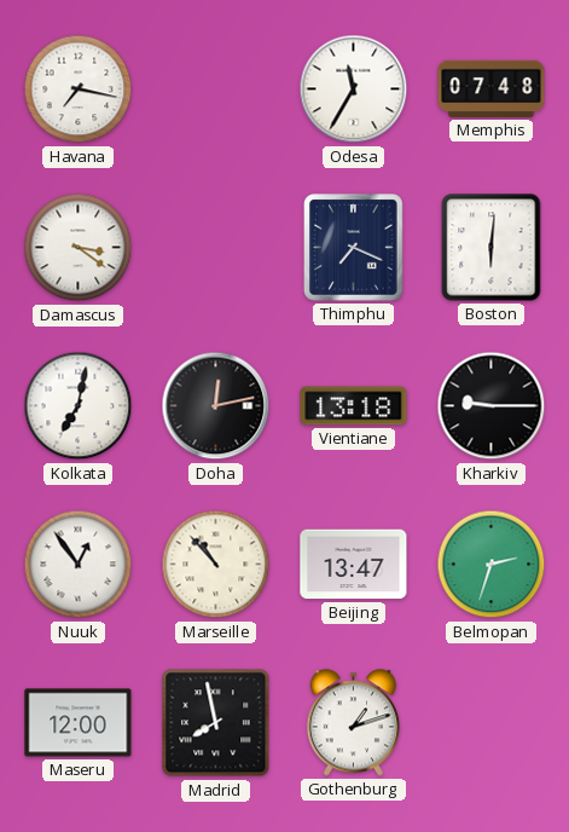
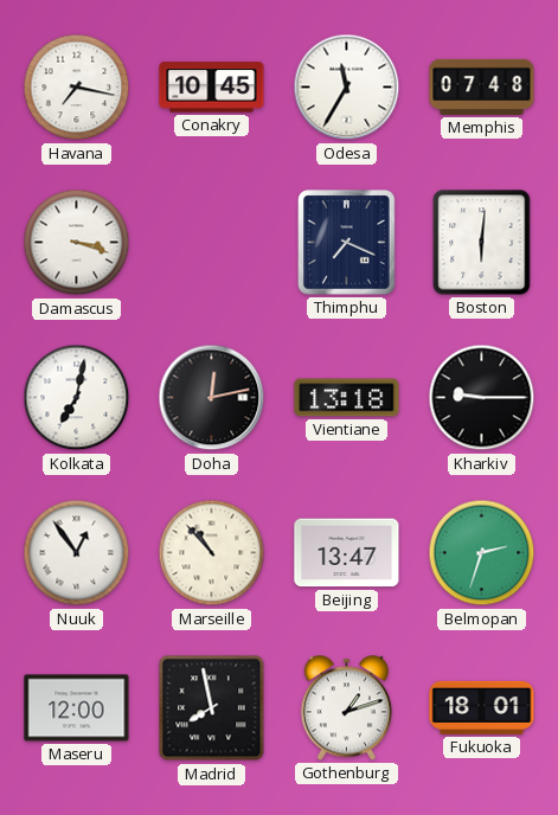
Conakry: none -> 10:45 (212, 88)
Damascus: 3:21 -> 3:18 (77, 243)
Fukuoka: none -> 18:01 (482, 707)
